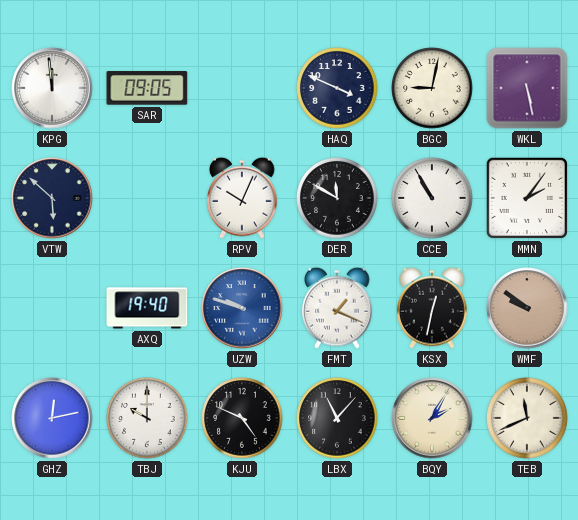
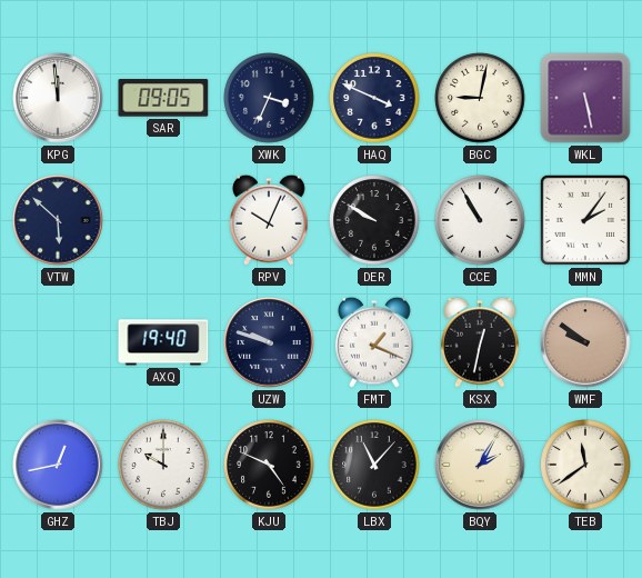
XWK: none -> 3:34 (269, 98)
DER: 11:50 -> 9:50 (374, 220)
UZW dial: blue -> navy (269, 342)
GHZ: 12:13 -> 12:43 (58, 465)
TEB: 11:41 -> 11:39 (585, 465)
